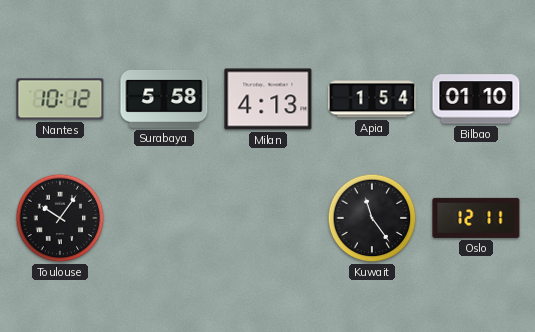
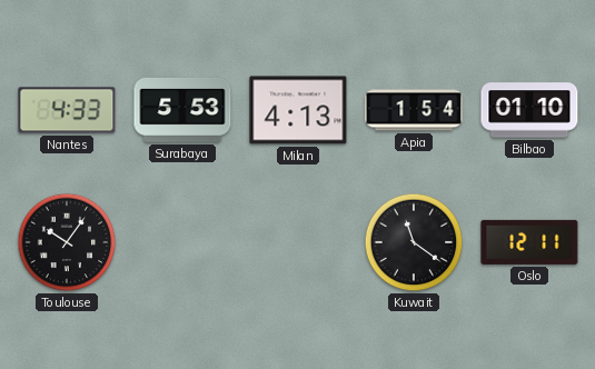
Nantes: 10:12 -> 4:33 (67, 110)
Surabaya: 5:58 -> 5:53 (182, 110)
Kuwait: 11:24 -> 11:21 (414, 242)
